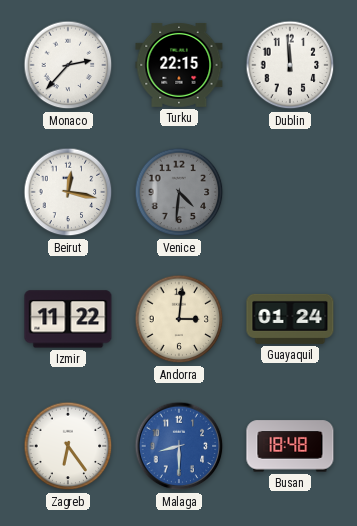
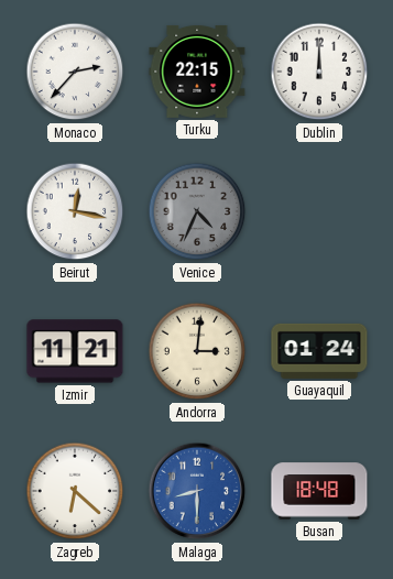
Dublin: 11:59 -> 12:00 (319, 72)
Venice: 4:31 -> 4:34 (197, 211)
Izmir: 11:22 -> 11:21 (75, 351)
Zagreb: 6:24 -> 6:22 (75, 491)
